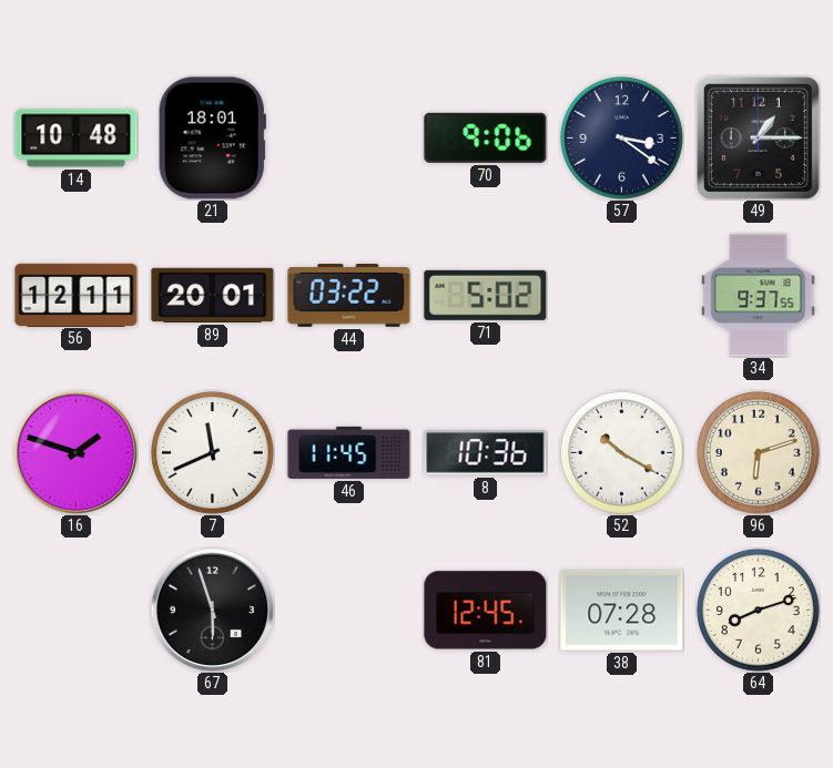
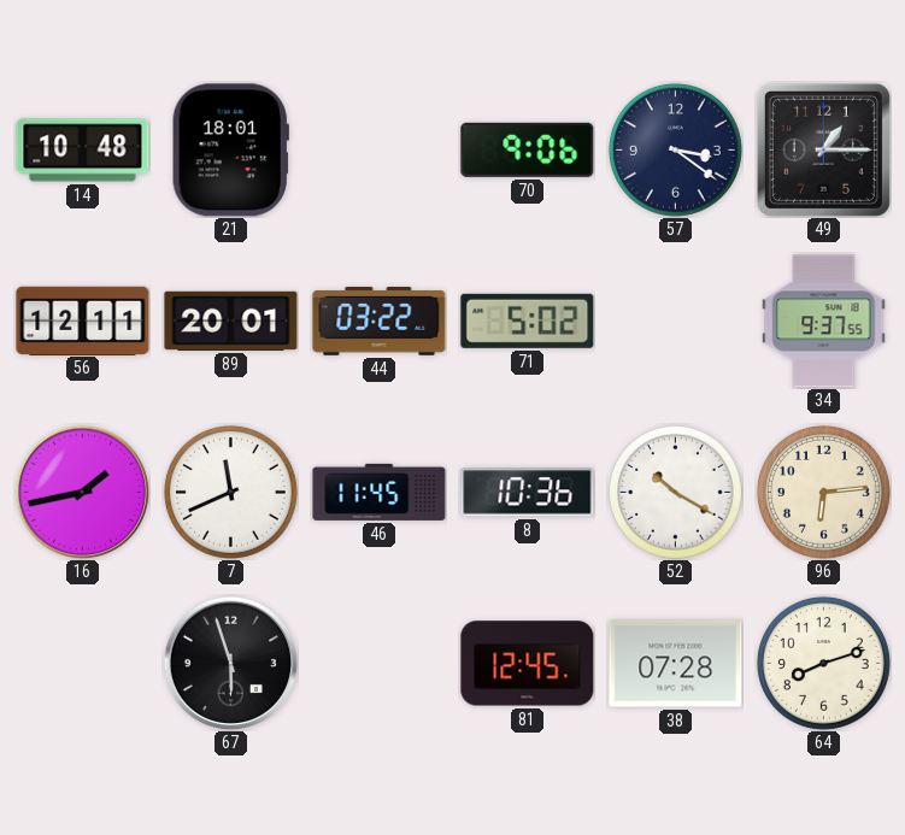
16: 1:48 -> 1:43 (82, 492)
96: 6:12 -> 6:14 (823, 492)
